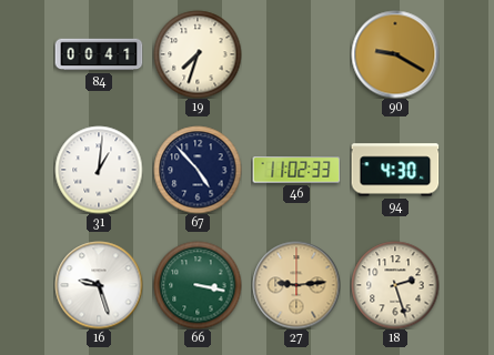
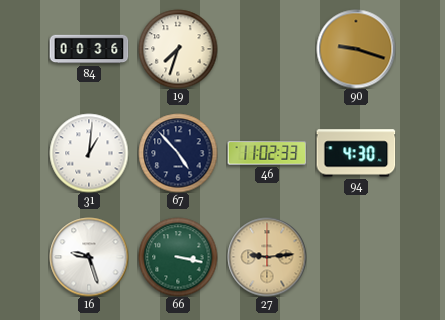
84: 00:41 -> 00:36 (89, 49)
90: 9:20 -> 9:18 (356, 49)
18: 2:27 -> none (395, 285)
